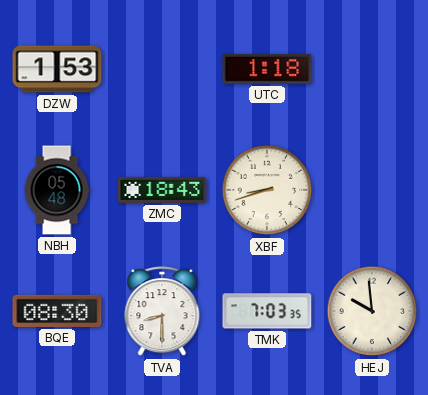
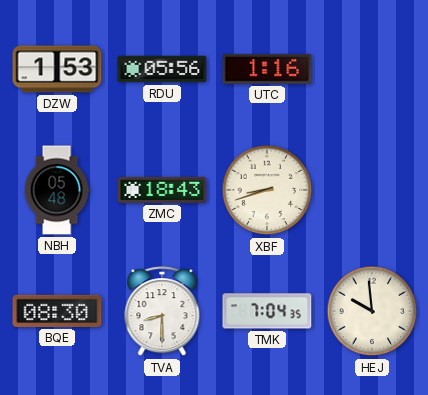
RDU: none -> 05:56 (162, 69)
UTC: 1:18 -> 1:16 (267, 69)
TMK: 7:03 -> 7:04 (267, 311)
